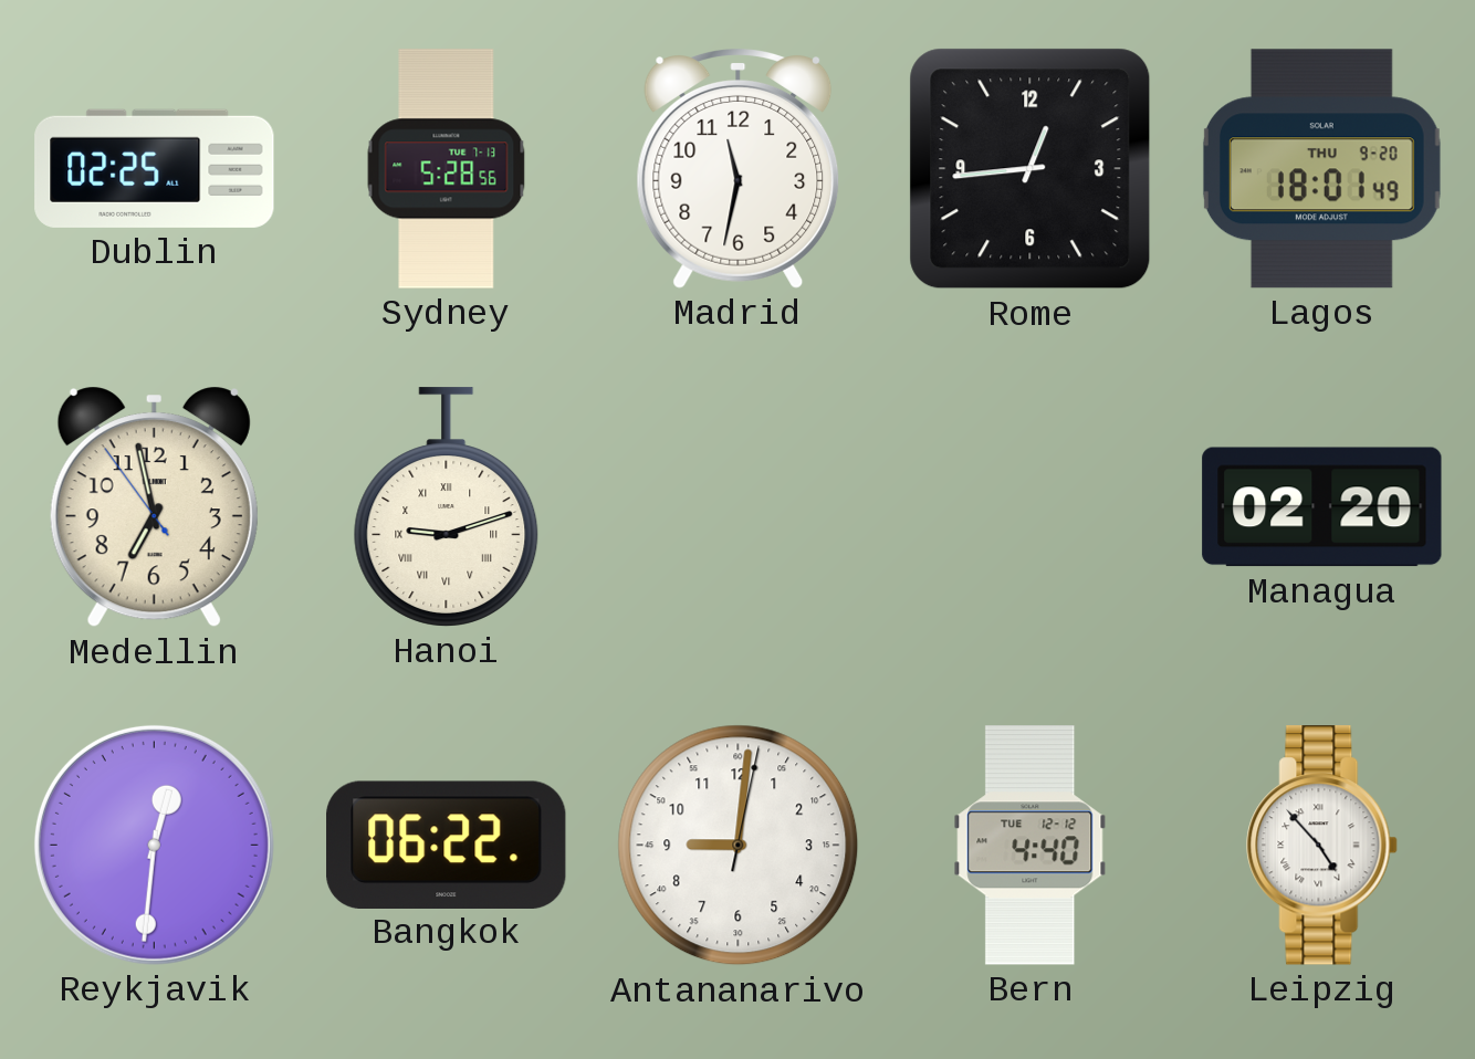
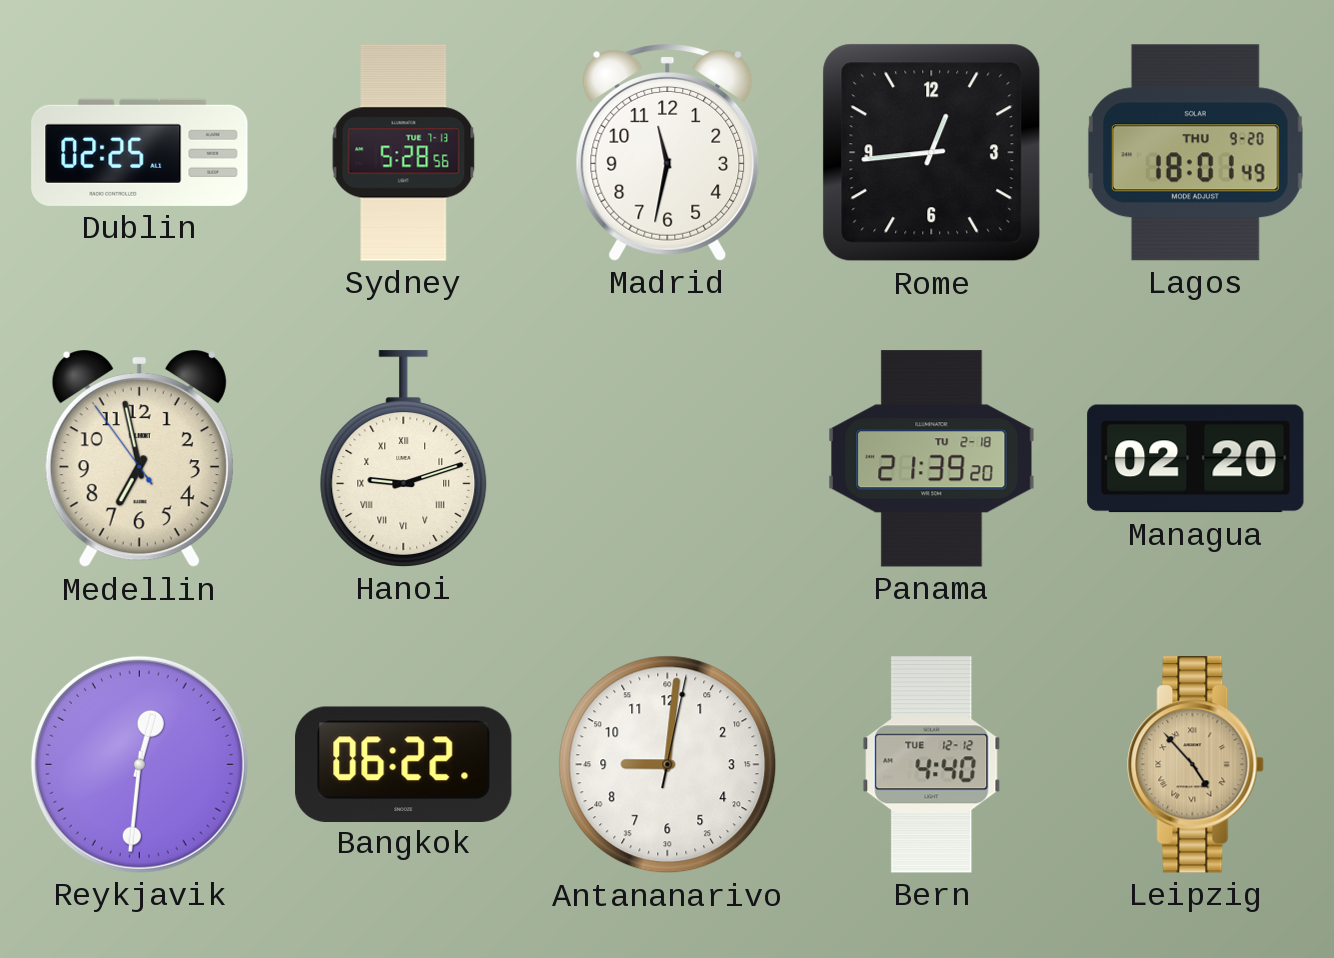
Panama: none -> 21:39 (932, 459)
Leipzig dial: white -> champagne (1196, 765)
